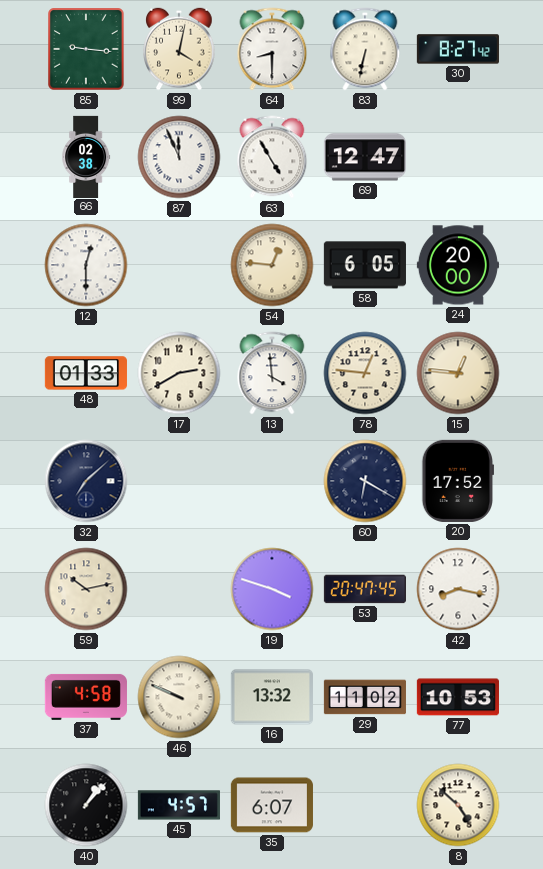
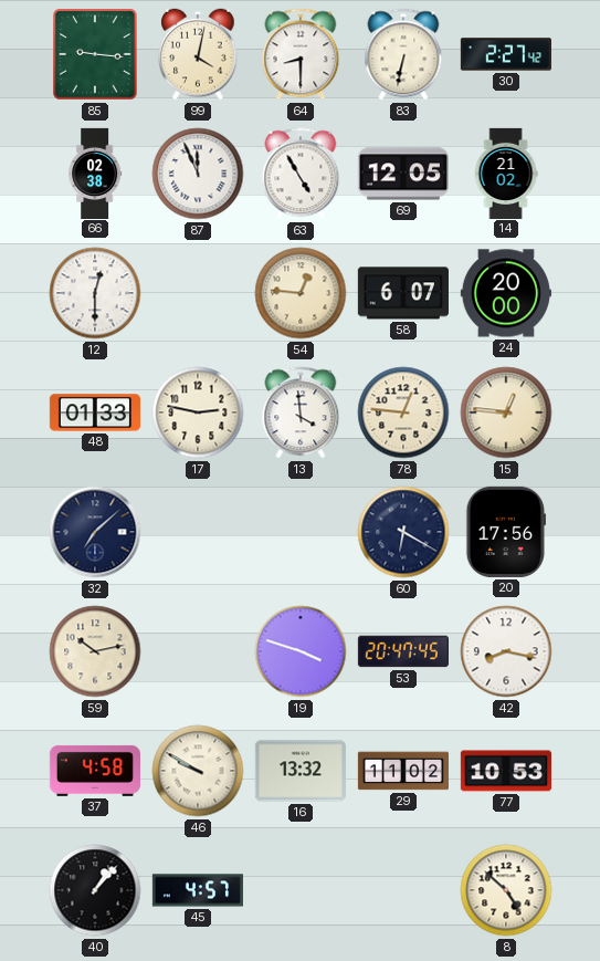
30: 8:27 -> 2:27 (506, 54)
69: 12:47 -> 12:05 (403, 174)
14: none -> 21:02 (506, 173)
58: 6:05 -> 6:07 (403, 293)
17: 2:40 -> 2:47 (198, 412)
20: 17:52 -> 17:56 (505, 532)
46: 9:49 -> 9:50 (198, 771)
35: 6:07 -> none (272, 805)
